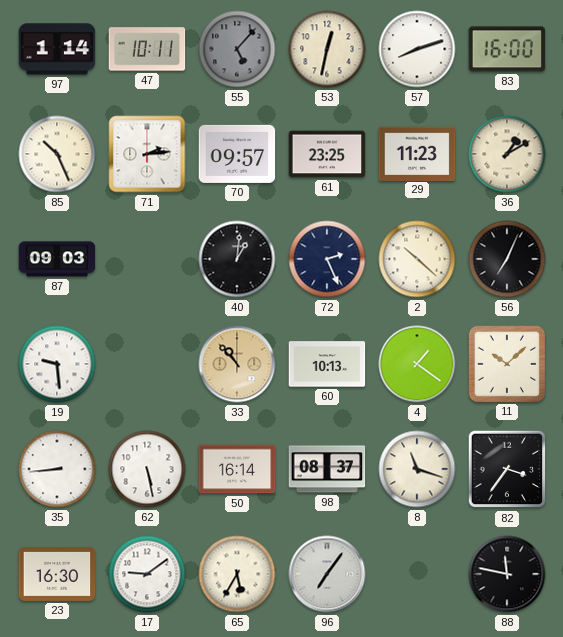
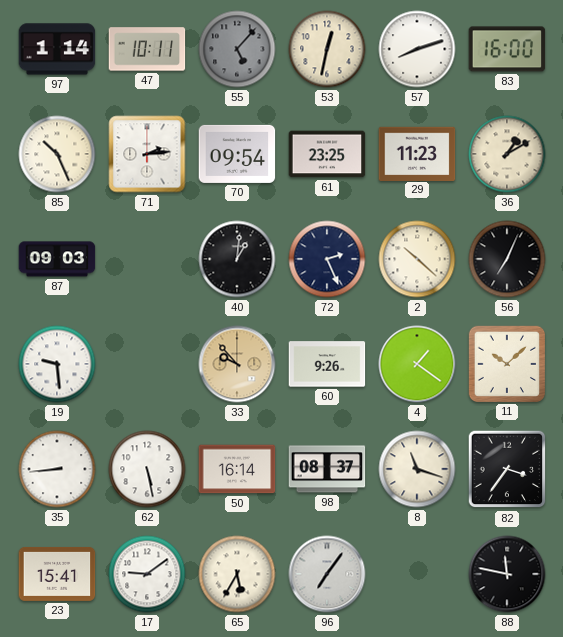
70: 09:57 -> 09:54 (237, 154)
33: 10:53 -> 9:53 (237, 364)
60: 10:13 -> 9:26 (327, 364)
23: 16:30 -> 15:41 (57, 574)
